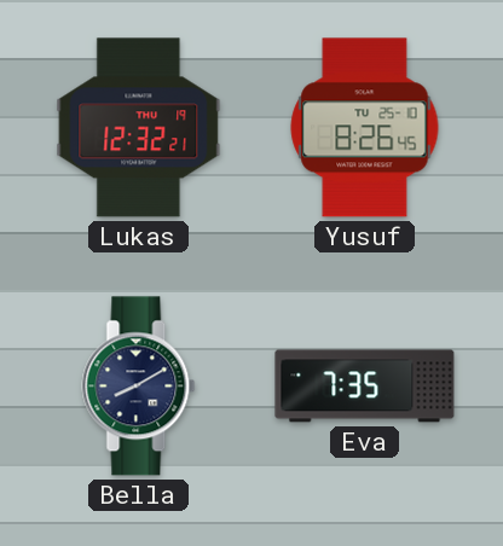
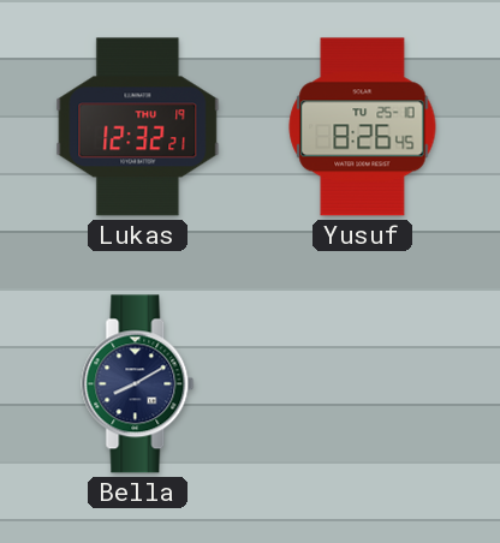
Eva: 7:35 -> none (365, 387)
